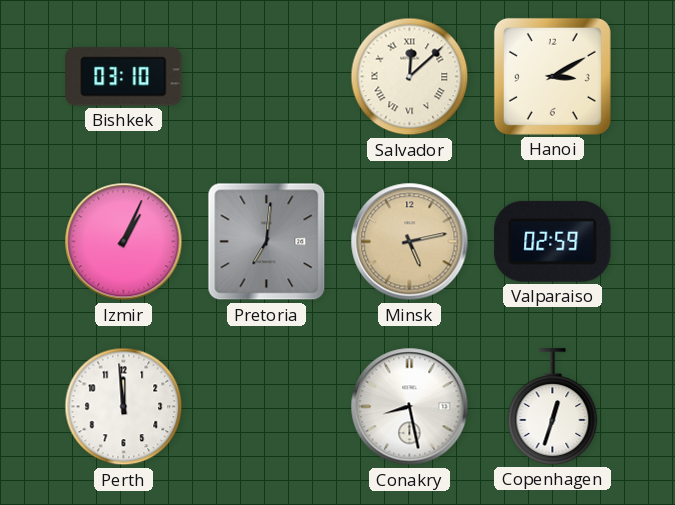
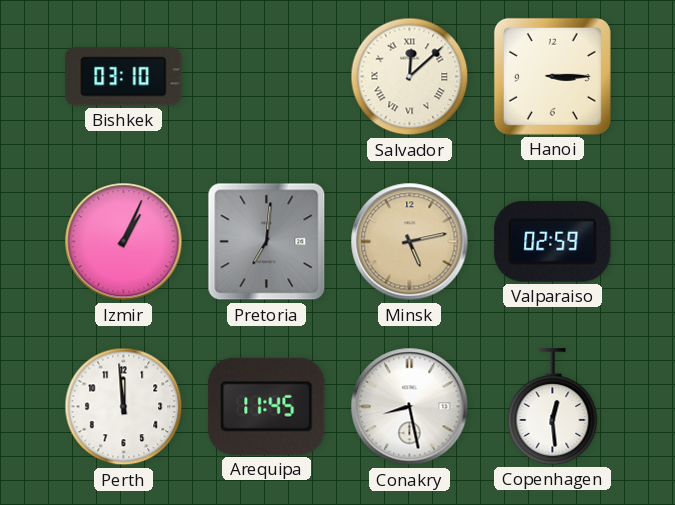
Hanoi: 3:10 -> 3:15 (552, 76)
Arequipa: none -> 11:45 (267, 406)
Copenhagen: 12:33 -> 12:29 (553, 407)
